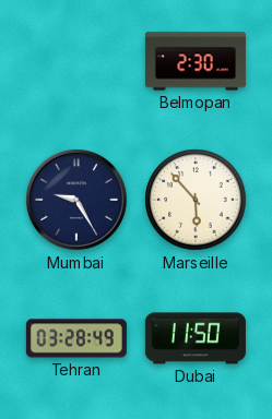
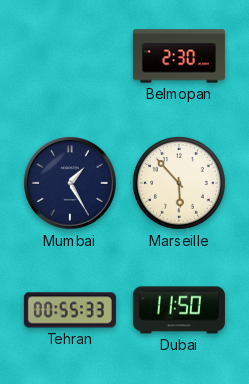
Mumbai: 9:25 -> 1:25 (70, 183)
Tehran: 03:28 -> 00:55 (70, 310)
